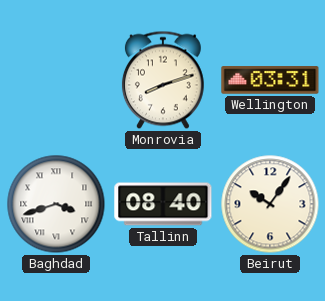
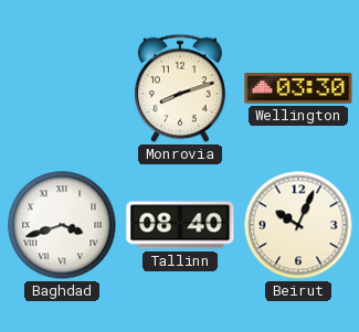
Wellington: 03:31 -> 03:30 (298, 88)
Beirut: 10:06 -> 10:04 (298, 225)
